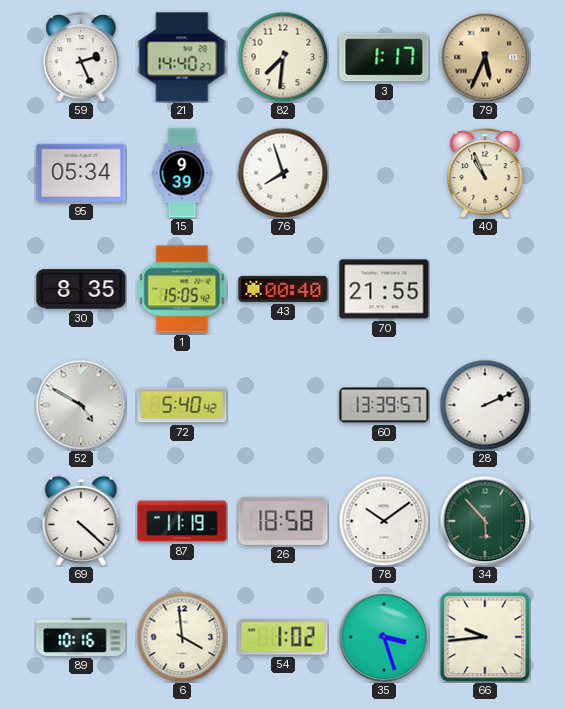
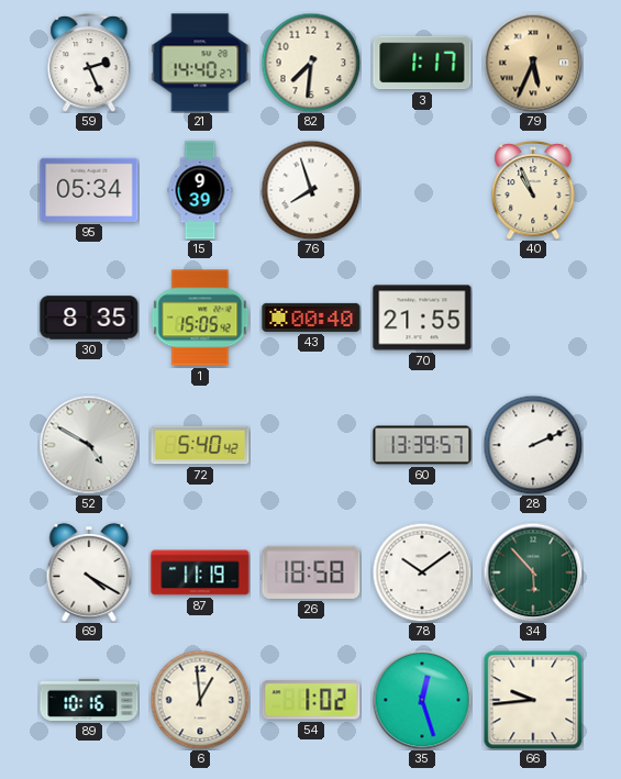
69: 4:22 -> 4:20 (89, 572)
6: 3:59 -> 12:59 (200, 700)
35: 3:27 -> 12:27 (422, 700)
